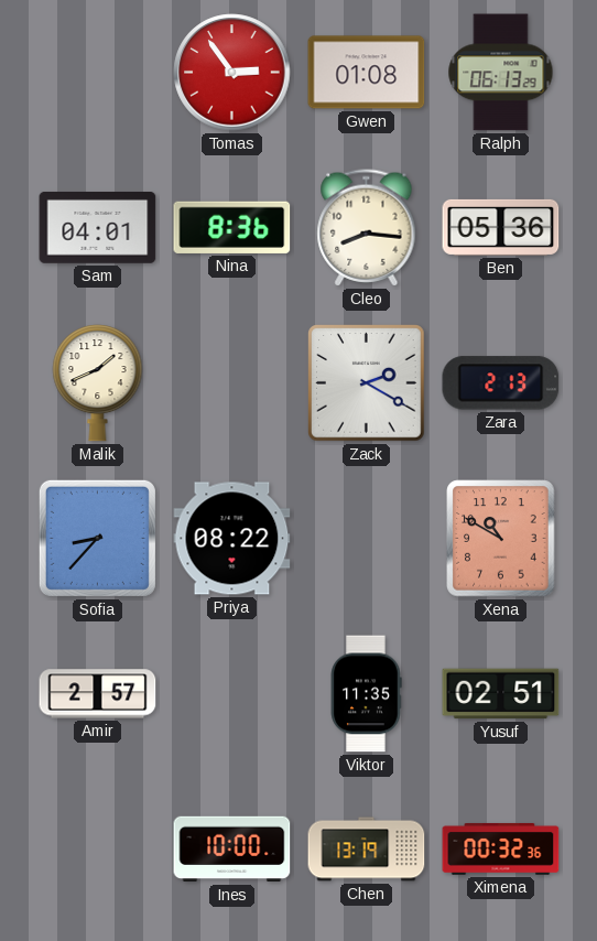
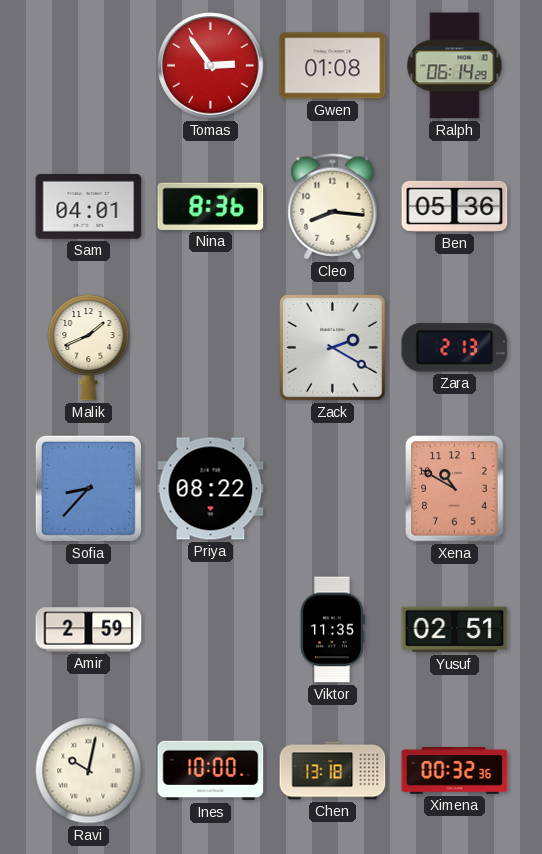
Ralph: 06:13 -> 06:14 (455, 66)
Amir: 2:57 -> 2:59 (89, 630)
Ravi: none -> 10:02 (89, 771)
Chen: 13:19 -> 13:18 (333, 771)
